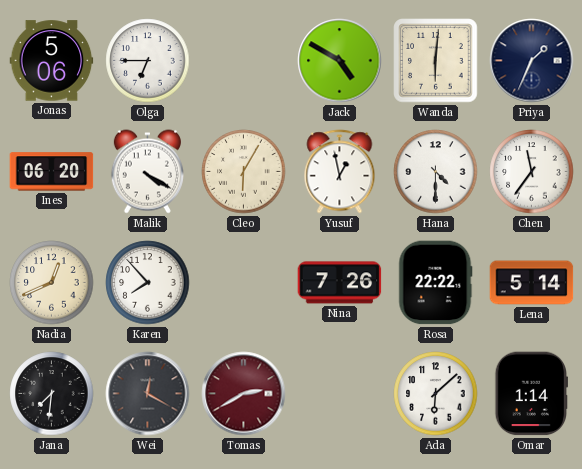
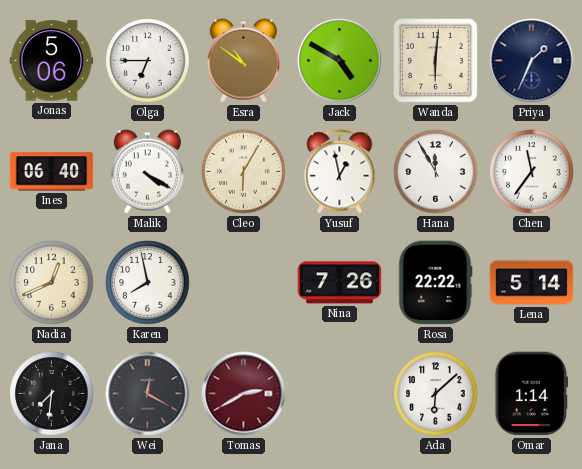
Esra: none -> 10:51 (243, 61)
Ines: 06:20 -> 06:40 (52, 172)
Hana: 4:30 -> 11:55 (436, 172)
Karen: 7:53 -> 7:58 (148, 283)
